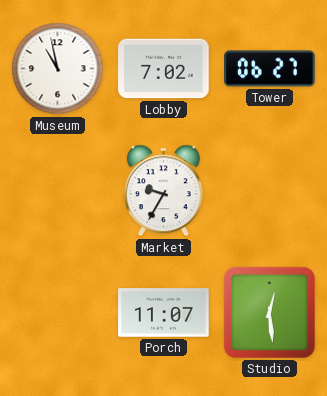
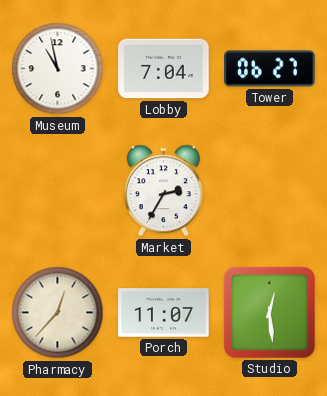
Lobby: 7:02 -> 7:04 (164, 69)
Market: 9:35 -> 2:35 (163, 191)
Pharmacy: none -> 12:37 (58, 313)
